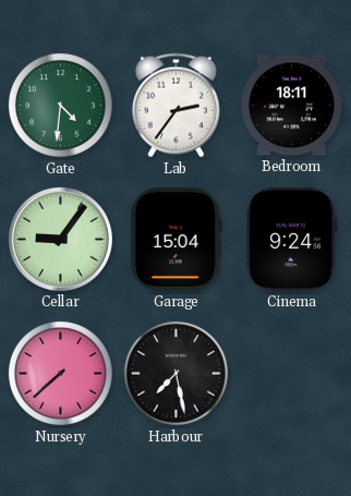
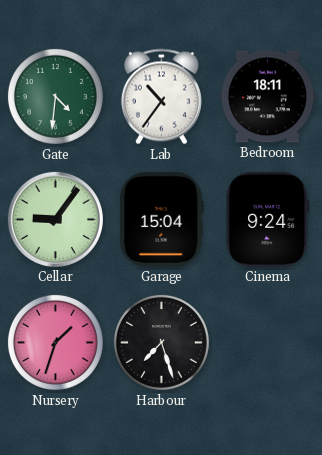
Lab: 2:36 -> 10:36 (161, 97)
Nursery: 7:38 -> 1:33 (55, 342)
Harbour: 7:28 -> 7:27 (161, 342)
